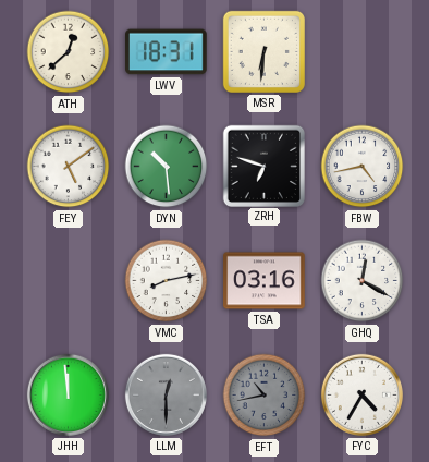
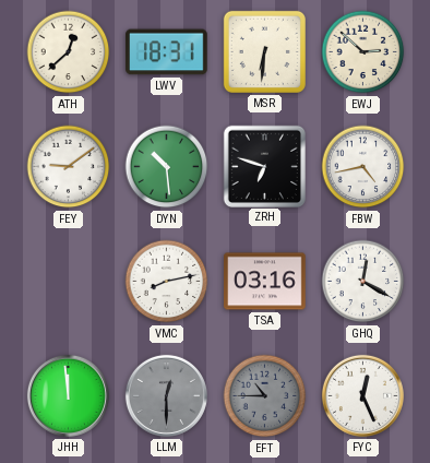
EWJ: none -> 2:52 (363, 52)
FEY: 5:09 -> 9:09 (69, 167)
EFT: 10:43 -> 10:45 (265, 396)
FYC: 4:35 -> 12:26 (362, 395)
